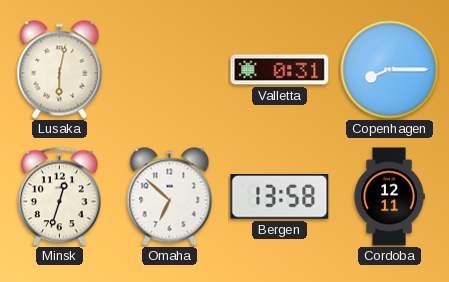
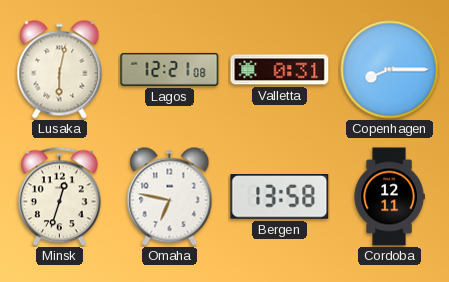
Lagos: none -> 12:21 (170, 69)
Omaha: 6:52 -> 6:47 (170, 197)
